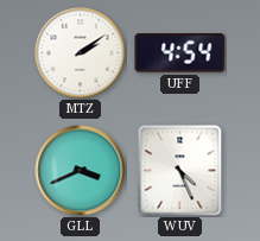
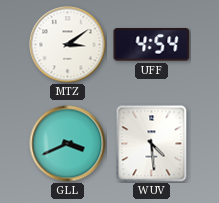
MTZ: 2:09 -> 3:09 (68, 45)
WUV: 4:26 -> 4:29 (152, 144)
